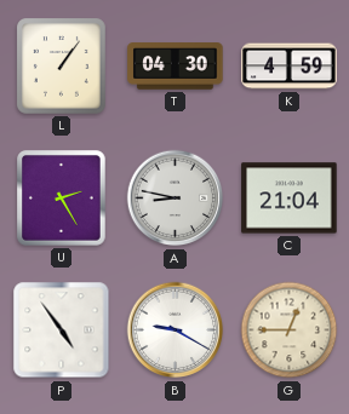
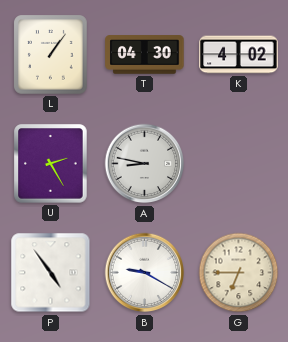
K: 4:59 -> 4:02 (239, 55)
C: 21:04 -> none (290, 199)
G: 12:45 -> 6:45 (239, 273)
